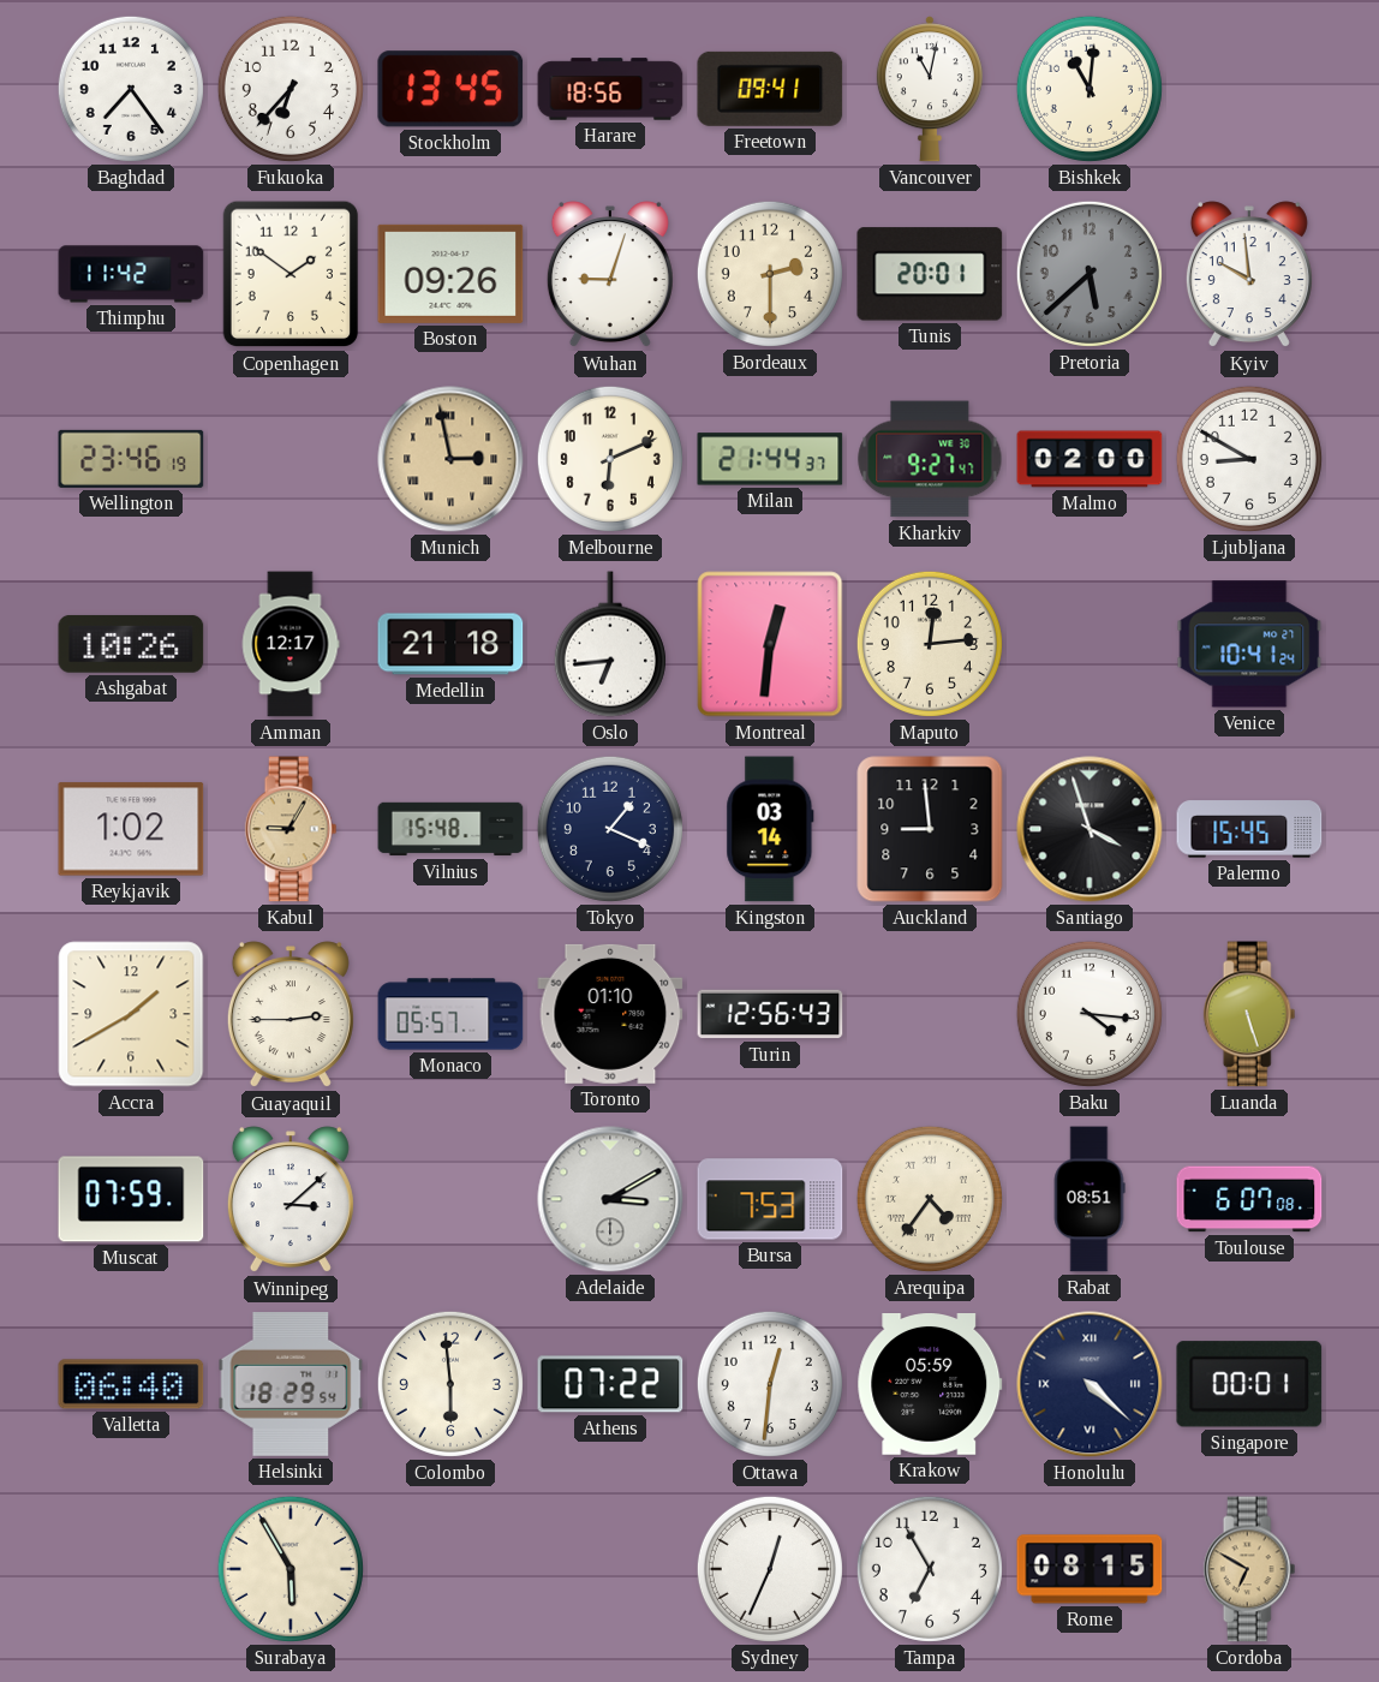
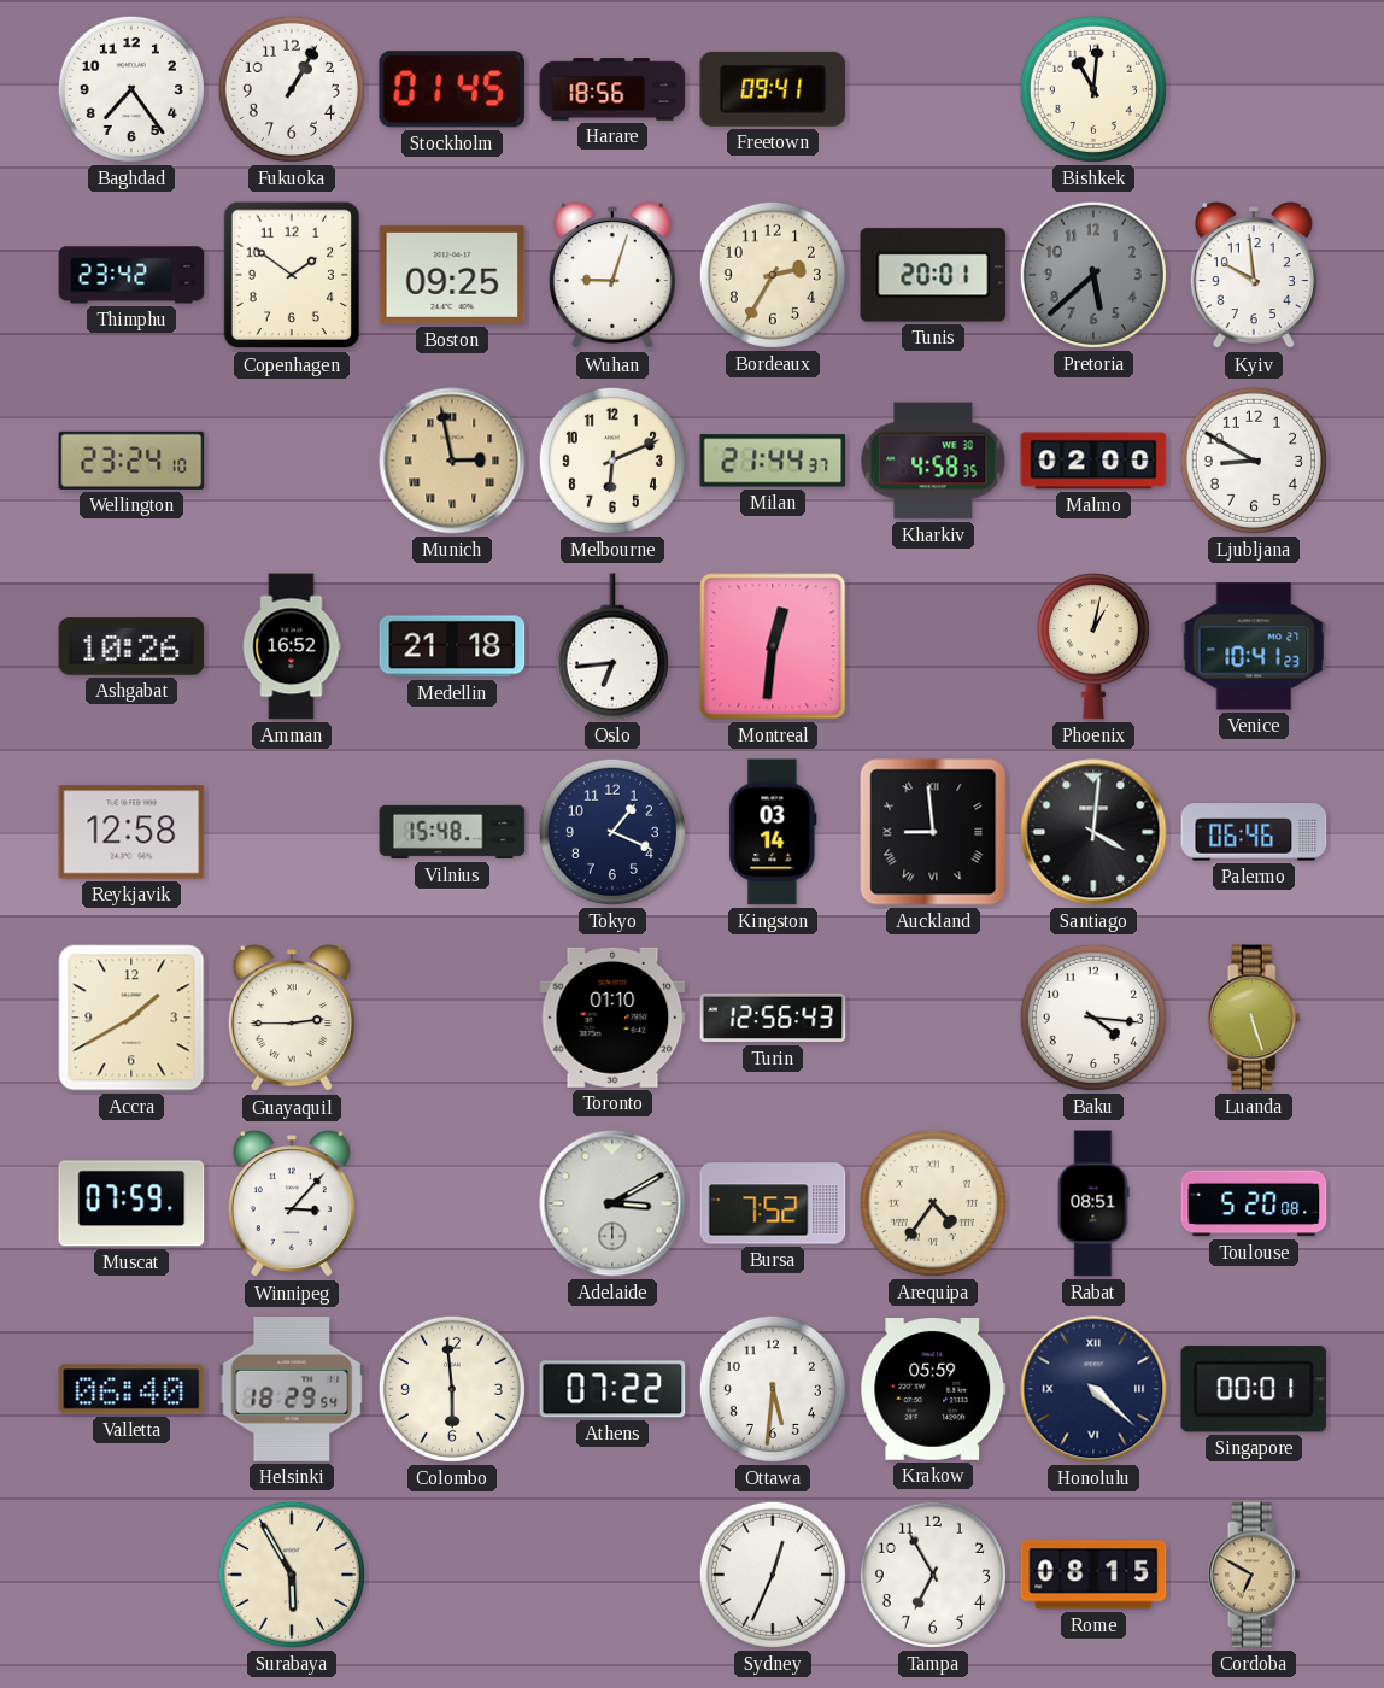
Fukuoka: 6:37 -> 1:05 (292, 89)
Stockholm: 13:45 -> 01:45 (452, 89)
Vancouver: 11:02 -> none (930, 89)
Thimphu: 11:42 -> 23:42 (131, 275)
Boston: 09:26 -> 09:25 (452, 275)
Bordeaux: 2:30 -> 2:35 (773, 275)
Wellington: 23:46 -> 23:24 (131, 461)
Kharkiv: 9:27 -> 4:58 (933, 461)
Amman: 12:17 -> 16:52 (292, 646)
Maputo: 12:14 -> none (930, 644)
Phoenix: none -> 1:02 (1093, 646)
Venice: 10:41:24 -> 10:41:23 (1254, 646)
Reykjavik: 1:02 -> 12:58 (131, 832)
Kabul: 9:05 -> none (291, 829)
Auckland numerals: Arabic -> Roman (933, 832)
Santiago: 3:57 -> 4:01 (1093, 832)
Palermo: 15:45 -> 06:46 (1254, 832)
Monaco: 05:57 -> none (450, 1014)
Winnipeg: 3:08 -> 3:07 (292, 1205)
Bursa: 7:53 -> 7:52 (773, 1203)
Toulouse: 6:07 -> 5:20 (1254, 1203)
Ottawa: 12:31 -> 5:31 (773, 1389)
